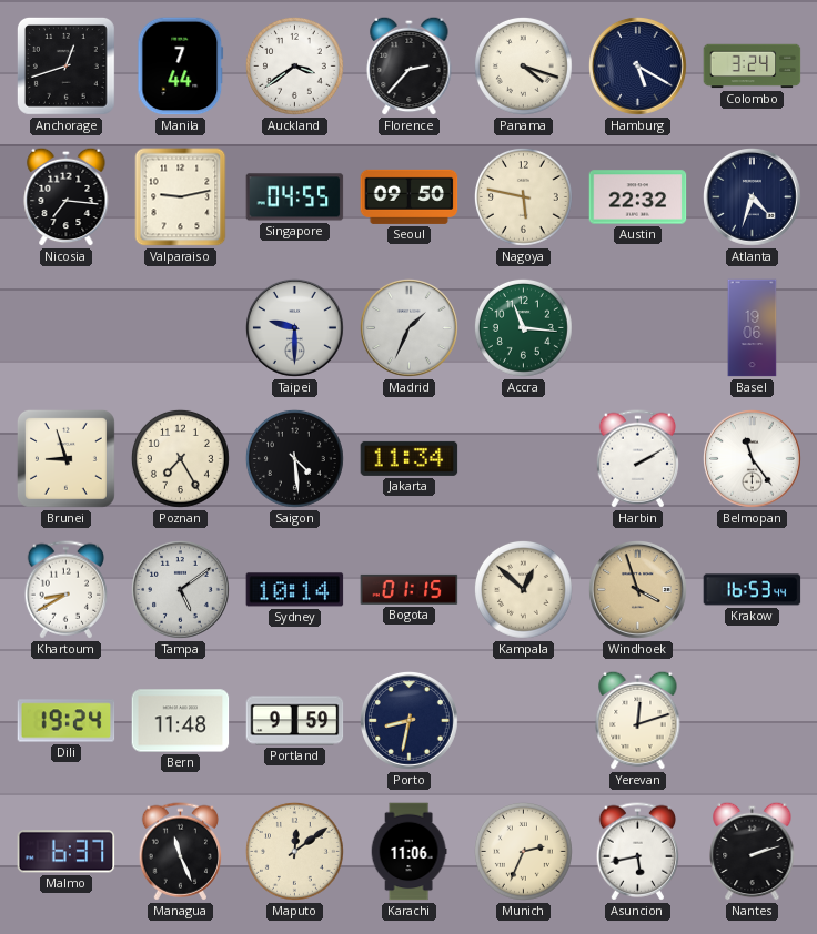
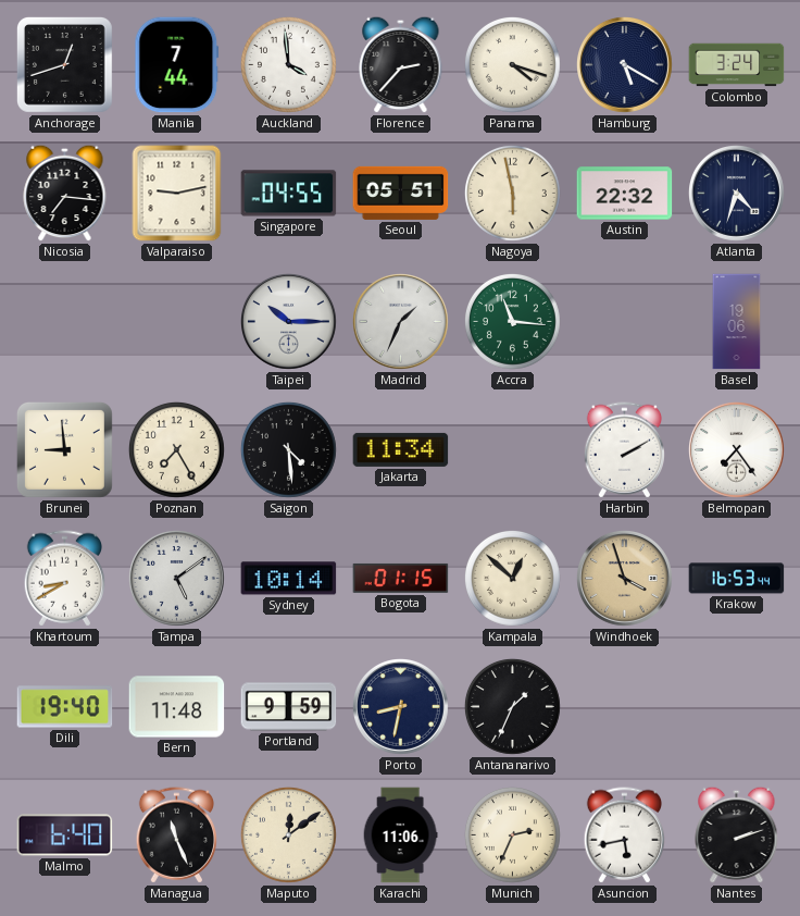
Auckland: 3:39 -> 3:59 (288, 64)
Seoul: 09:50 -> 05:51 (401, 193)
Nagoya: 5:47 -> 5:58 (512, 193)
Taipei: 9:30 -> 10:15 (289, 322)
Brunei: 8:57 -> 8:59 (64, 449)
Belmopan: 11:24 -> 7:24 (737, 450)
Dili: 19:24 -> 19:40 (65, 707)
Antananarivo: none -> 1:34 (512, 706)
Yerevan: 12:12 -> none (638, 720)
Malmo: 6:37 -> 6:40 (65, 835)
